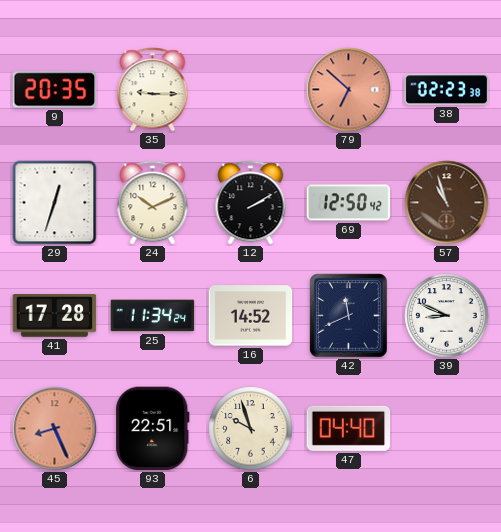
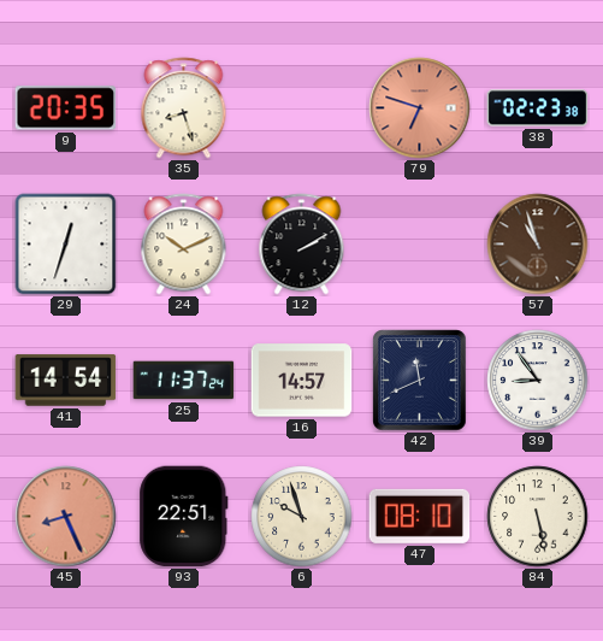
35: 9:15 -> 8:27 (184, 108)
79: 6:52 -> 6:48 (420, 108)
69: 12:50 -> none (349, 203)
41: 17:28 -> 14:54 (66, 381)
25: 11:34 -> 11:37 (184, 381)
16: 14:52 -> 14:57 (302, 381)
39: 8:49 -> 8:54 (538, 381)
47: 04:40 -> 08:10 (420, 516)
84: none -> 5:28 (538, 517)
